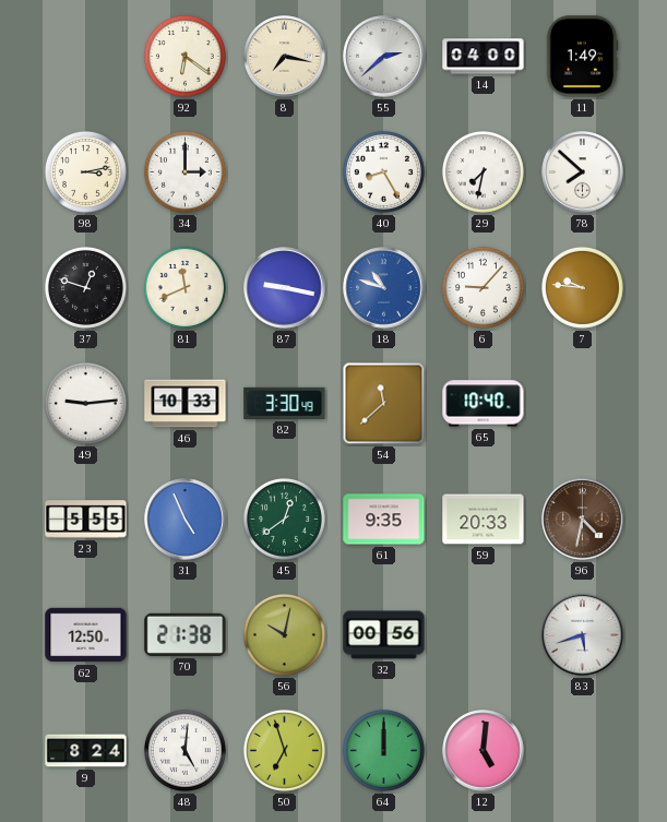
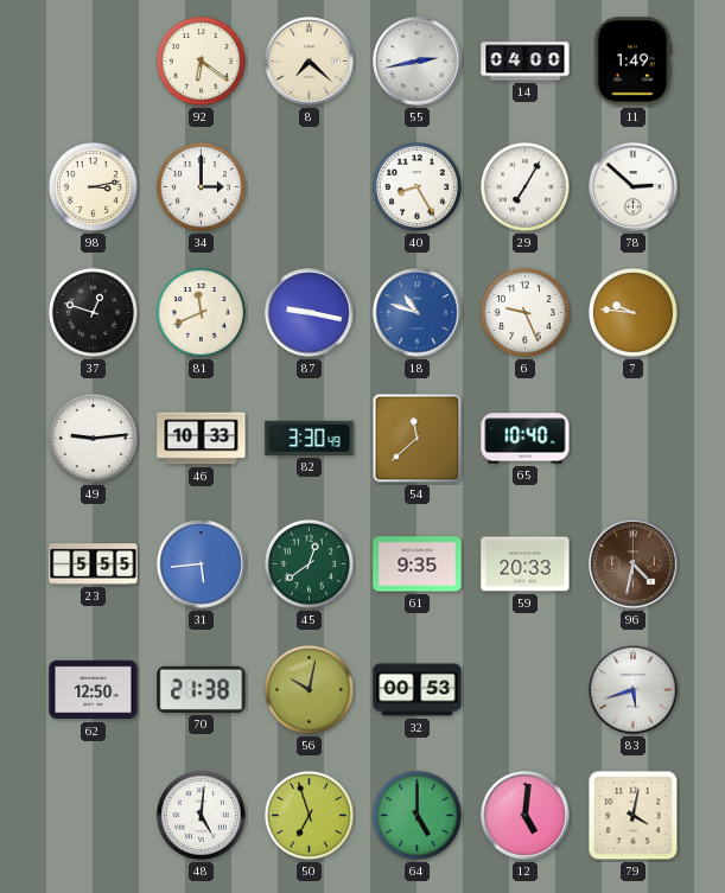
8: 7:17 -> 7:22 (310, 62)
55: 2:38 -> 2:43 (418, 62)
29: 7:32 -> 7:05 (524, 186)
78: 7:52 -> 2:52 (634, 187)
6: 9:07 -> 9:26 (524, 312)
31: 4:56 -> 5:44 (202, 564)
32: 00:56 -> 00:53 (418, 690)
9: 8:24 -> none (86, 751)
64: 12:00 -> 5:00 (416, 815)
79: none -> 4:02 (634, 816)
